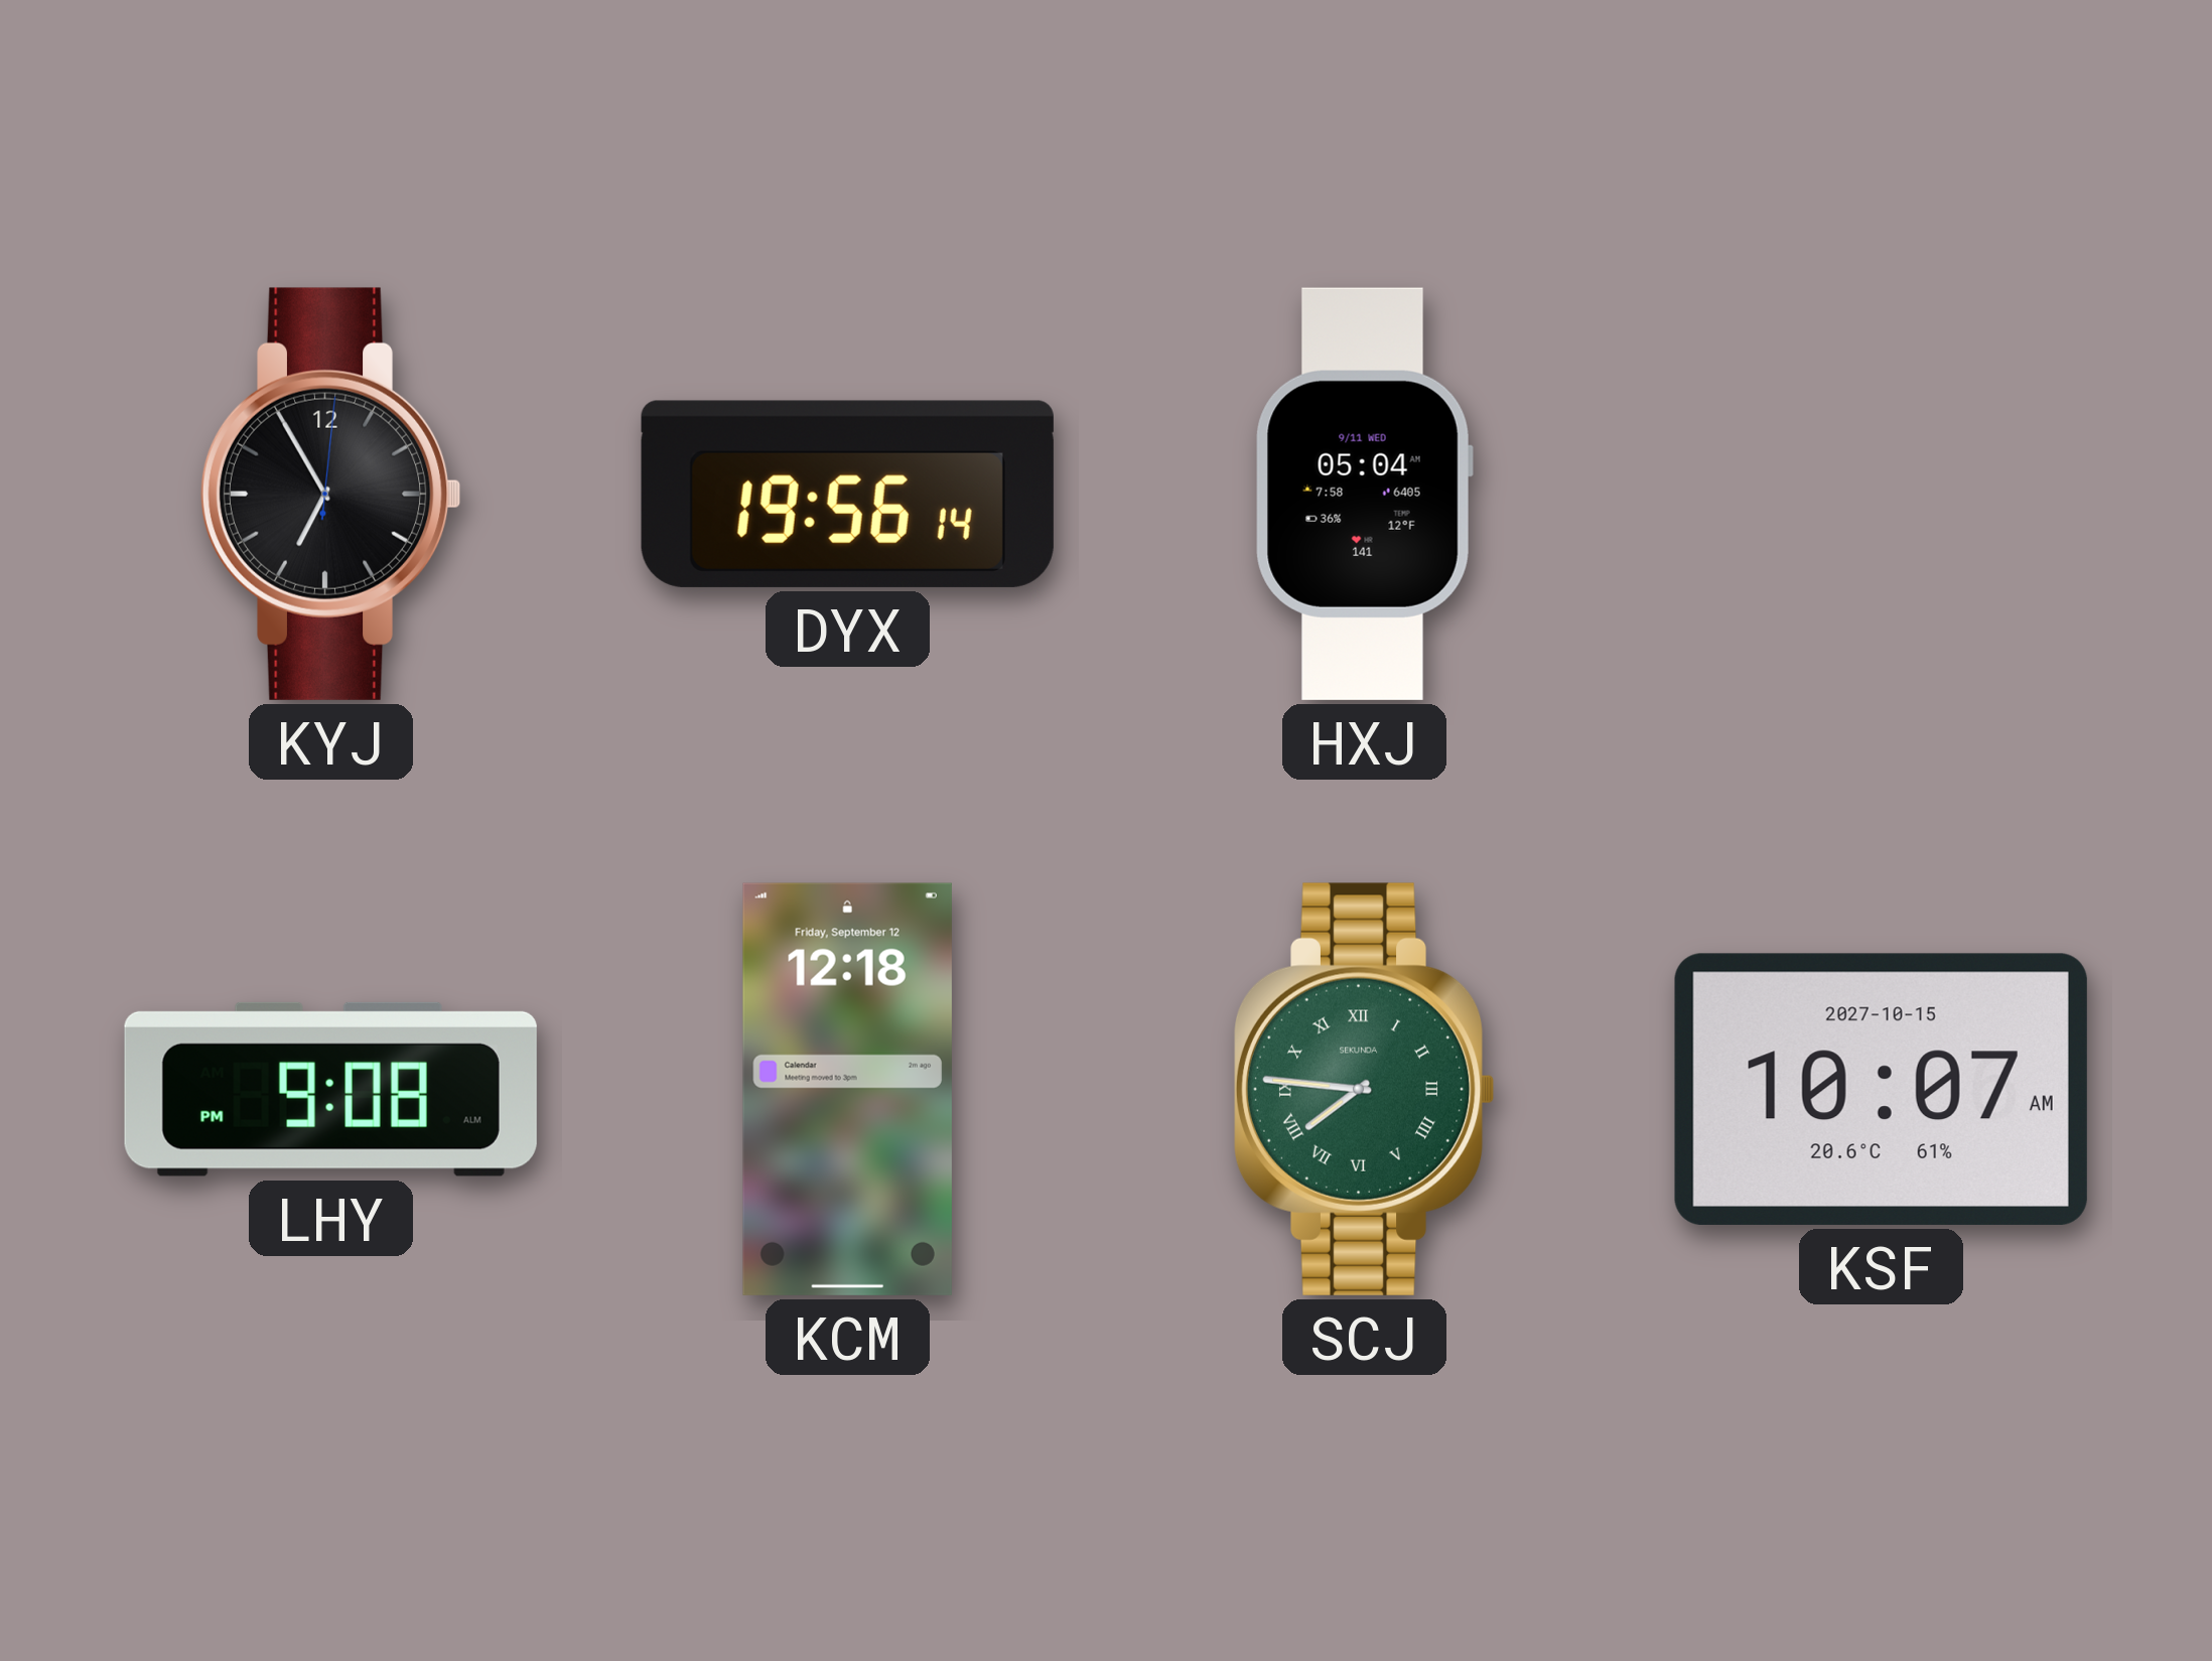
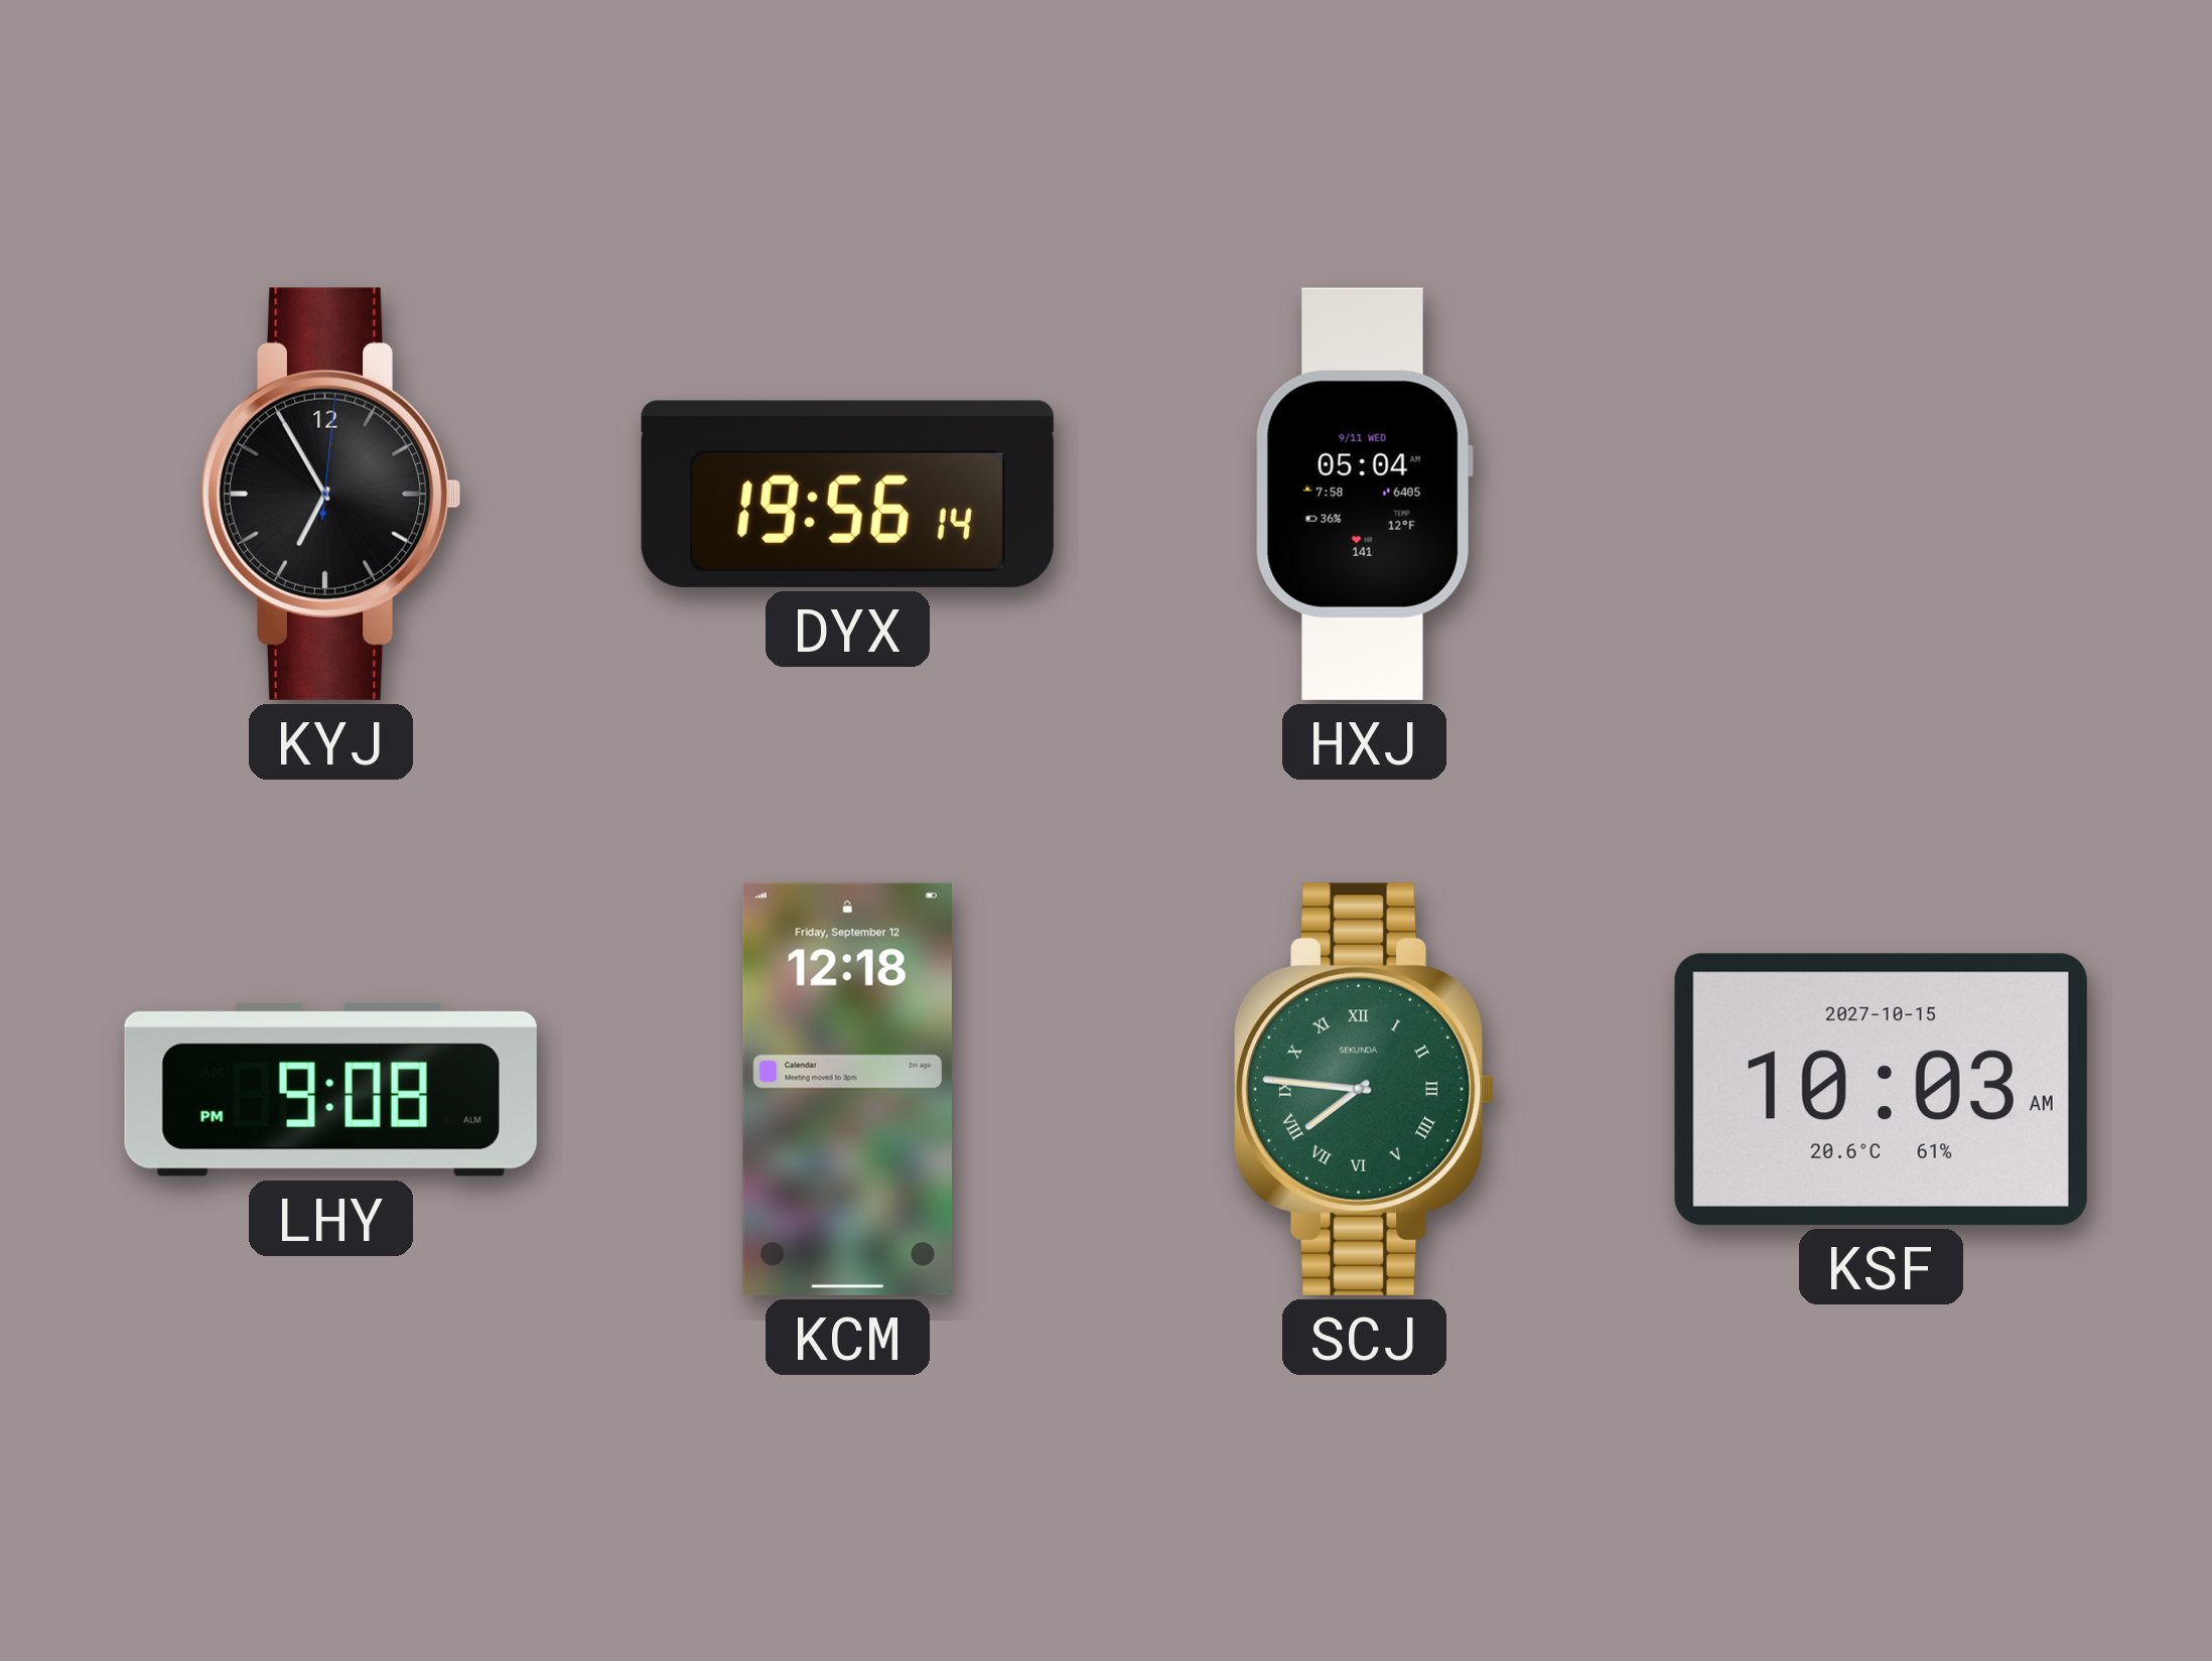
KSF: 10:07 -> 10:03 (1881, 1089)
